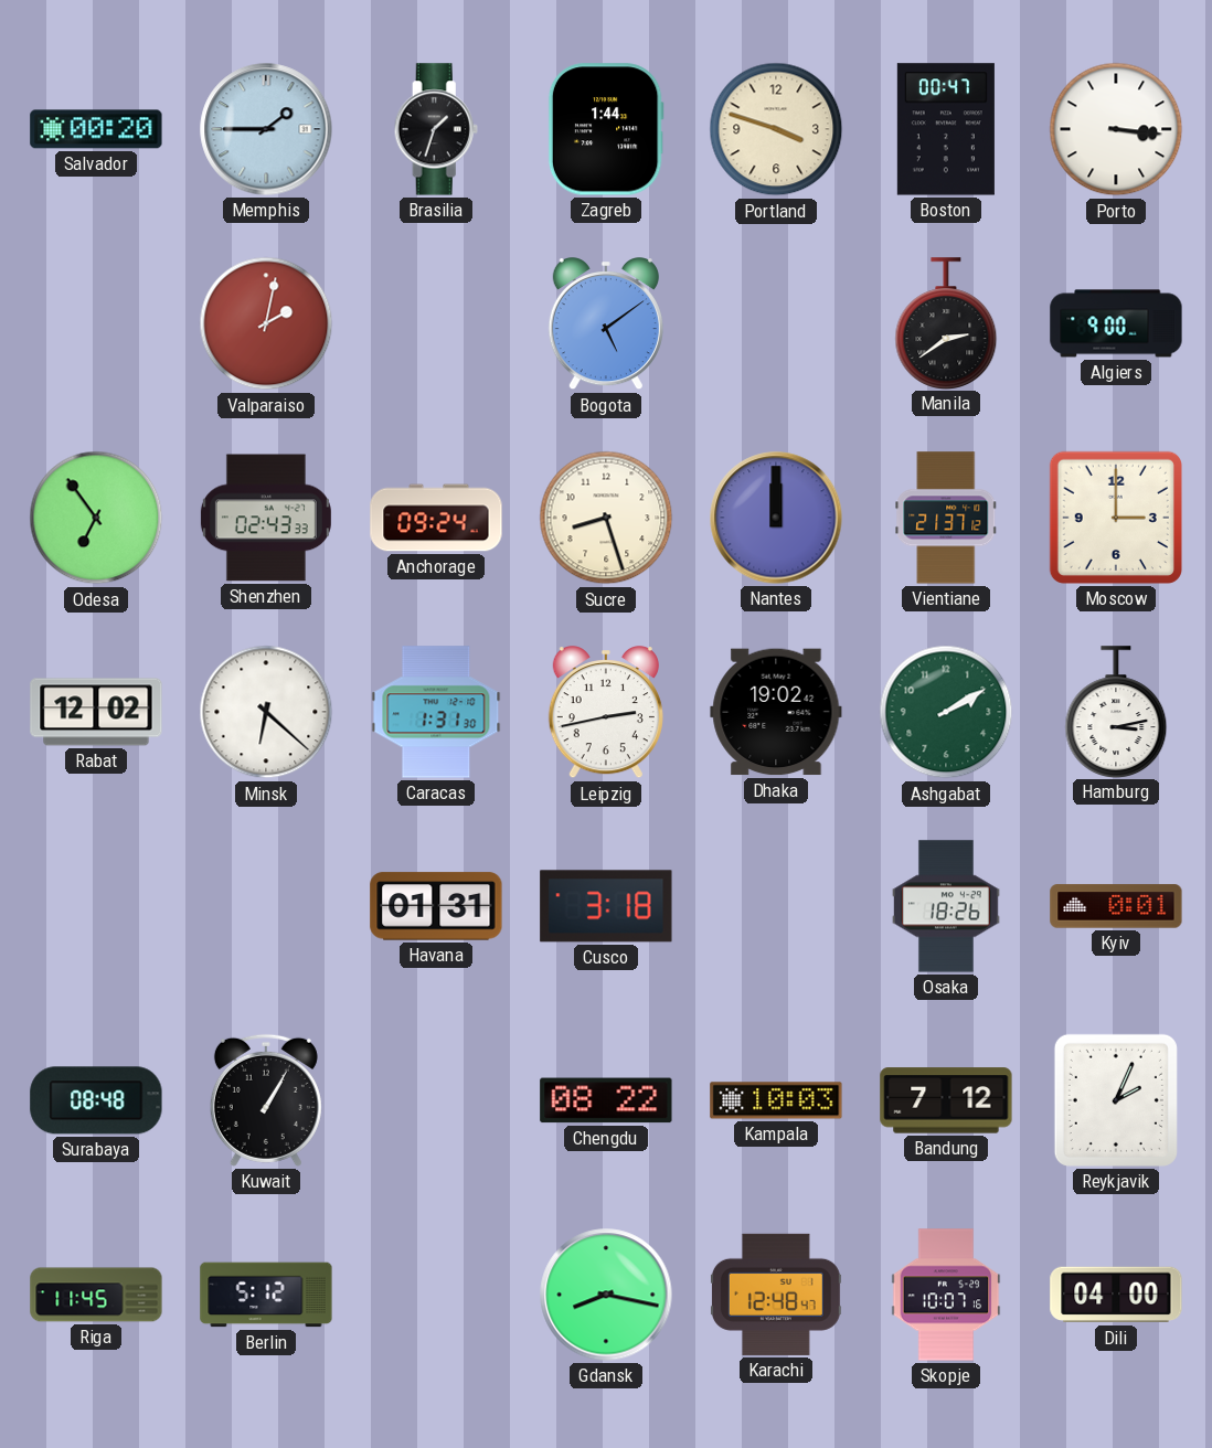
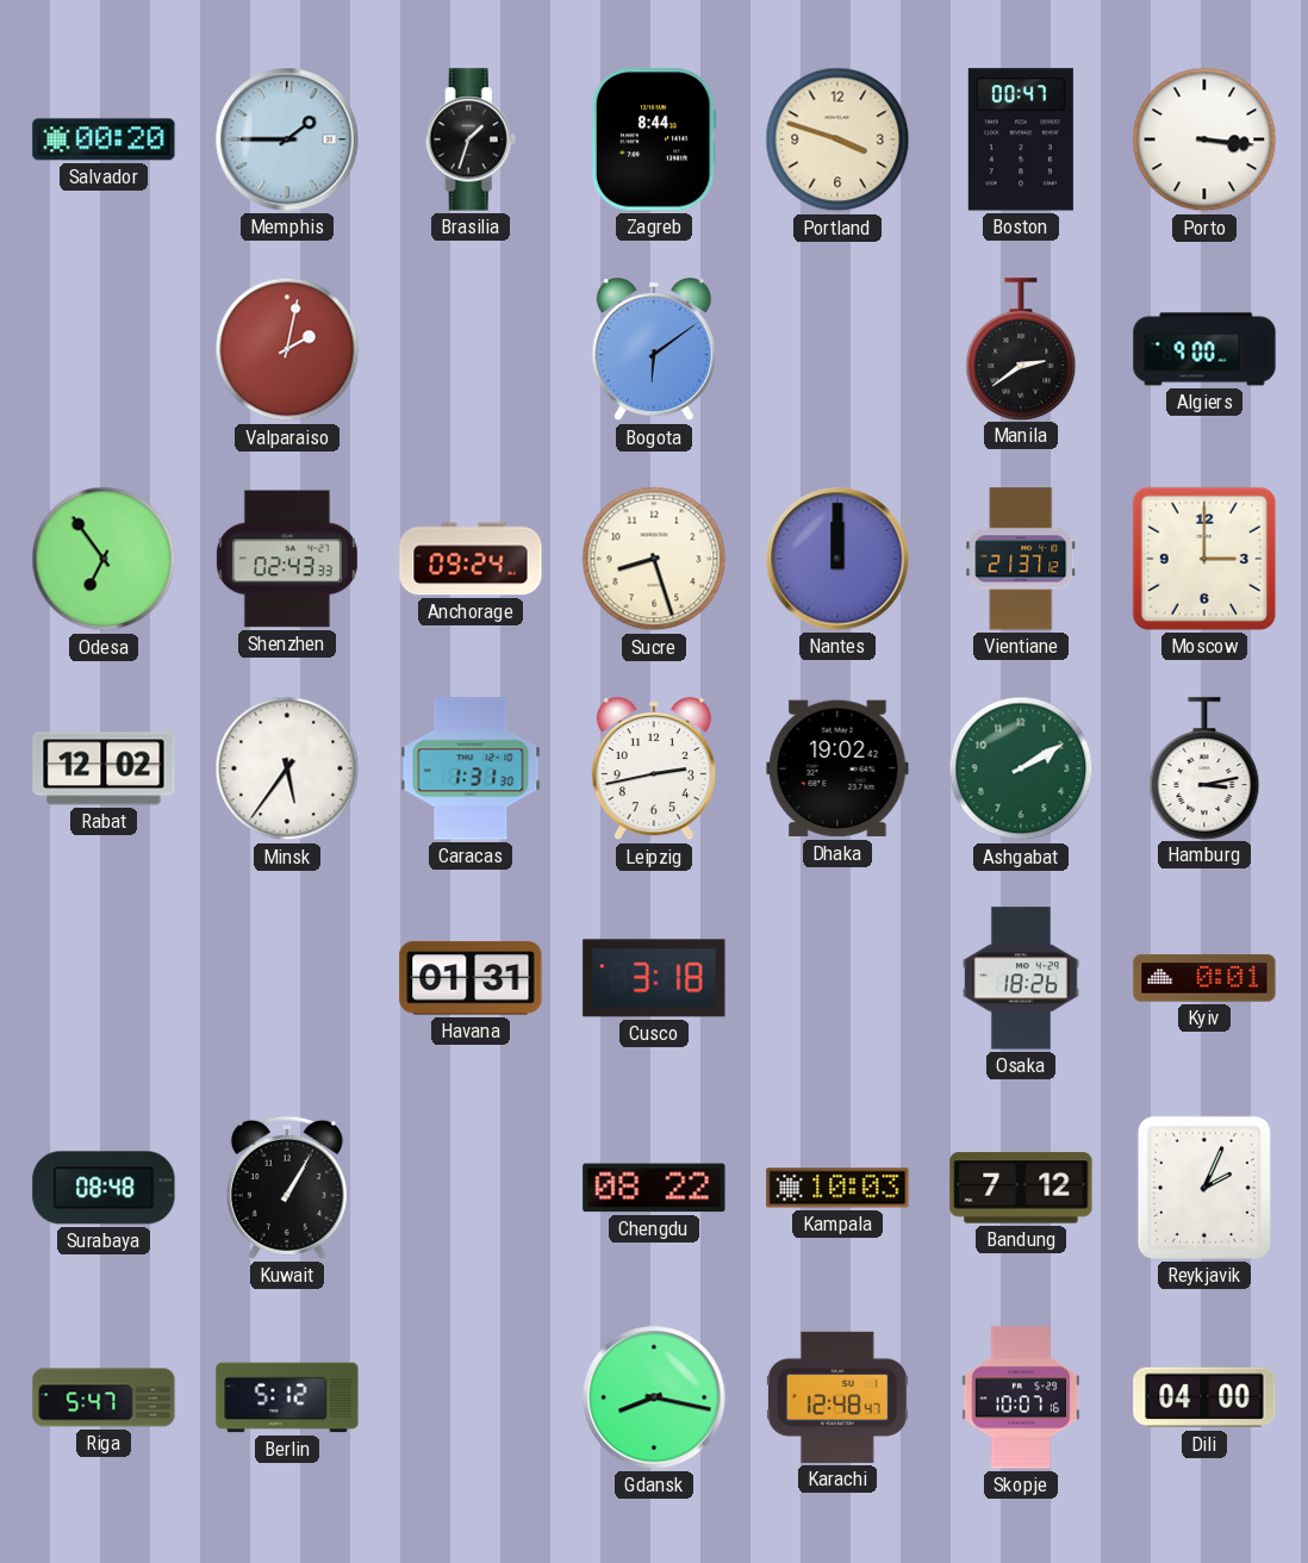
Zagreb: 1:44 -> 8:44 (654, 139)
Bogota: 5:09 -> 6:09 (654, 350)
Minsk: 6:22 -> 5:36 (287, 768)
Riga: 11:45 -> 5:47 (104, 1397)
